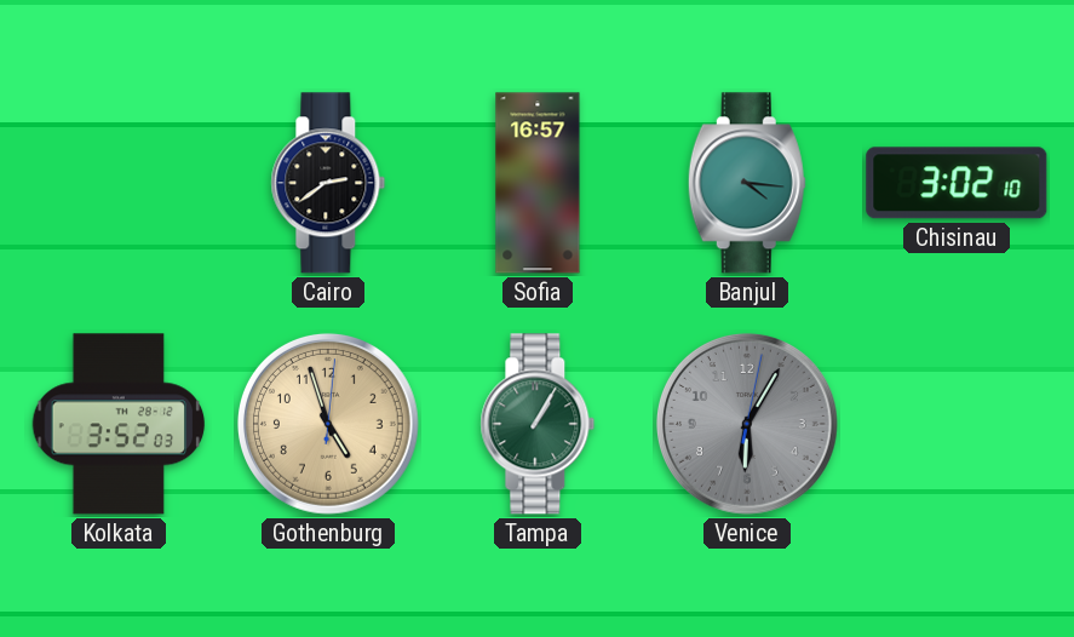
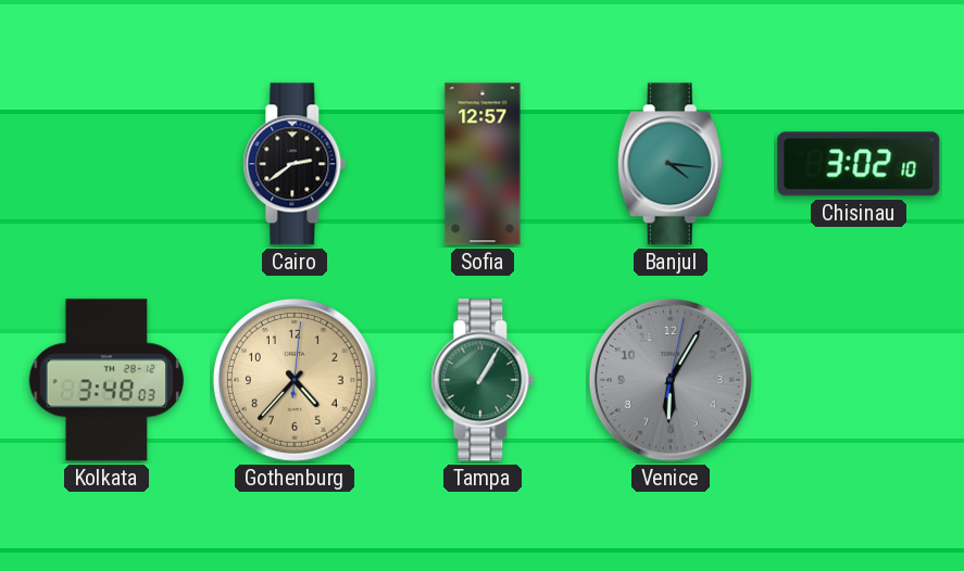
Sofia: 16:57 -> 12:57 (483, 164)
Kolkata: 3:52 -> 3:48 (107, 380)
Gothenburg: 4:57 -> 4:37 (295, 380)
